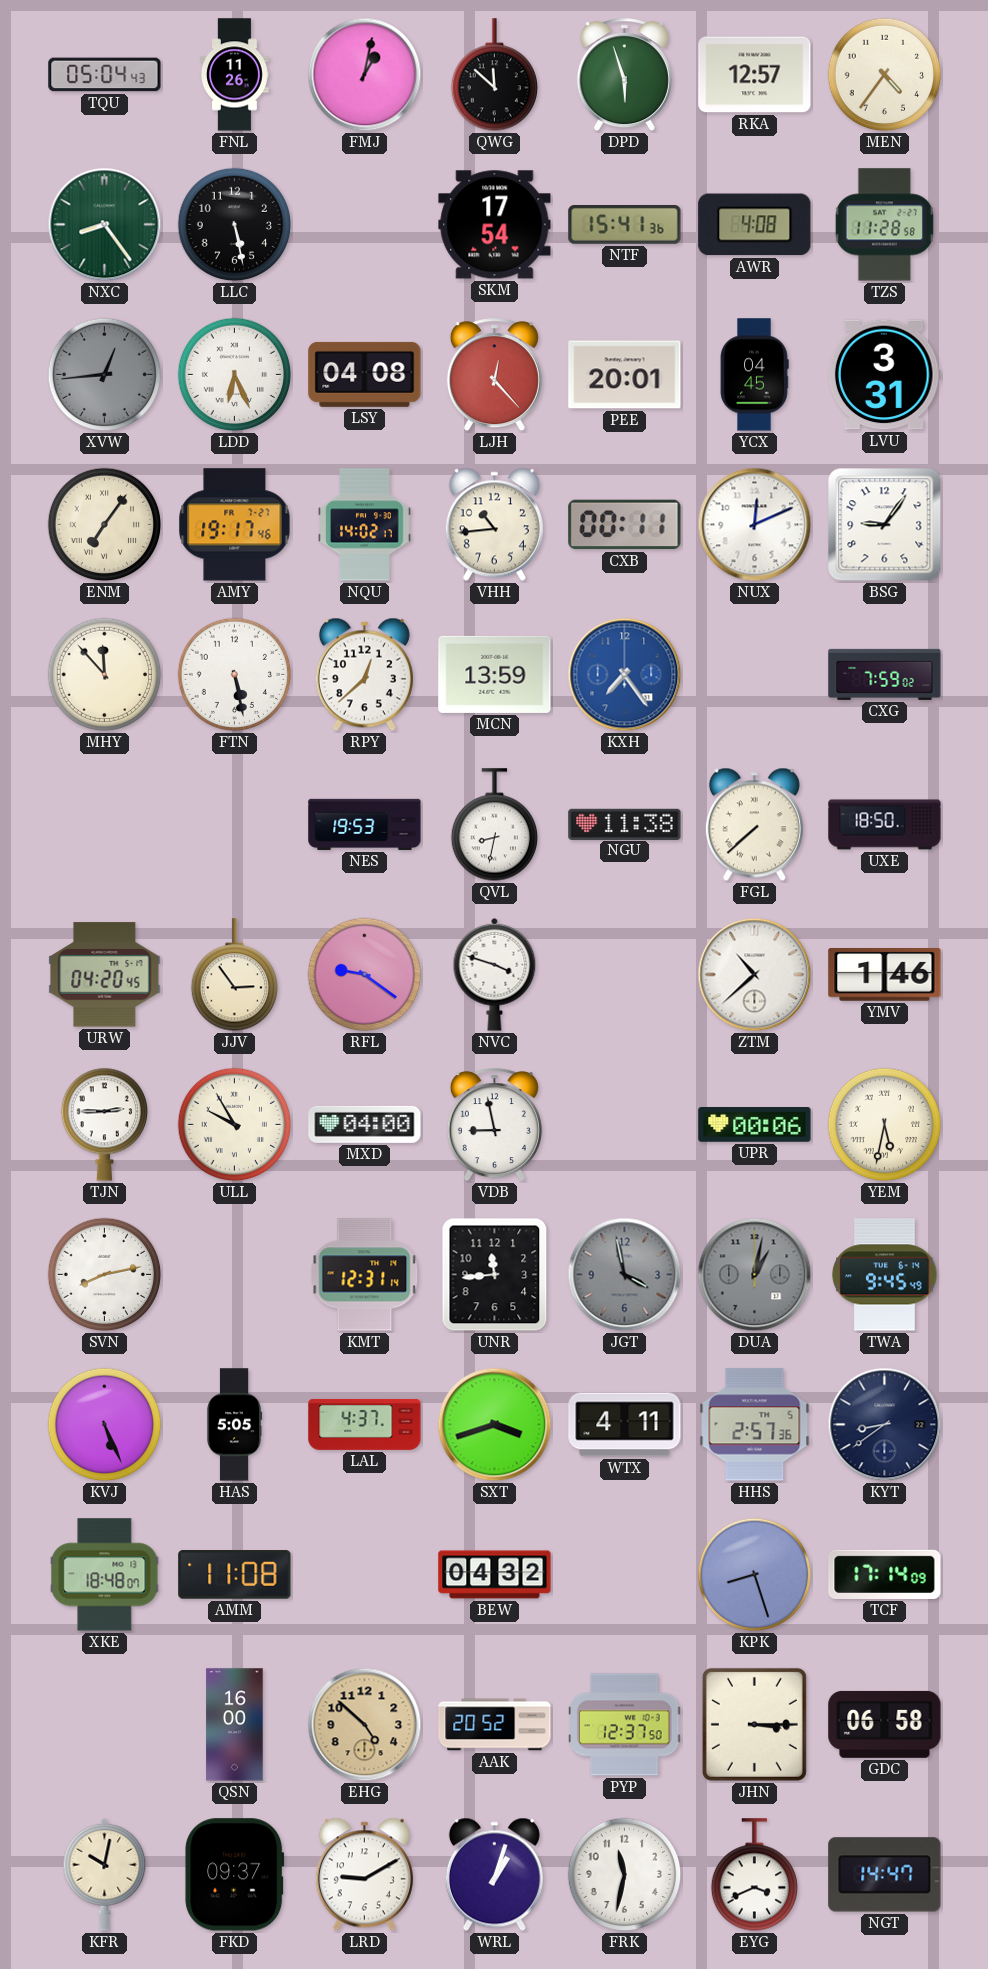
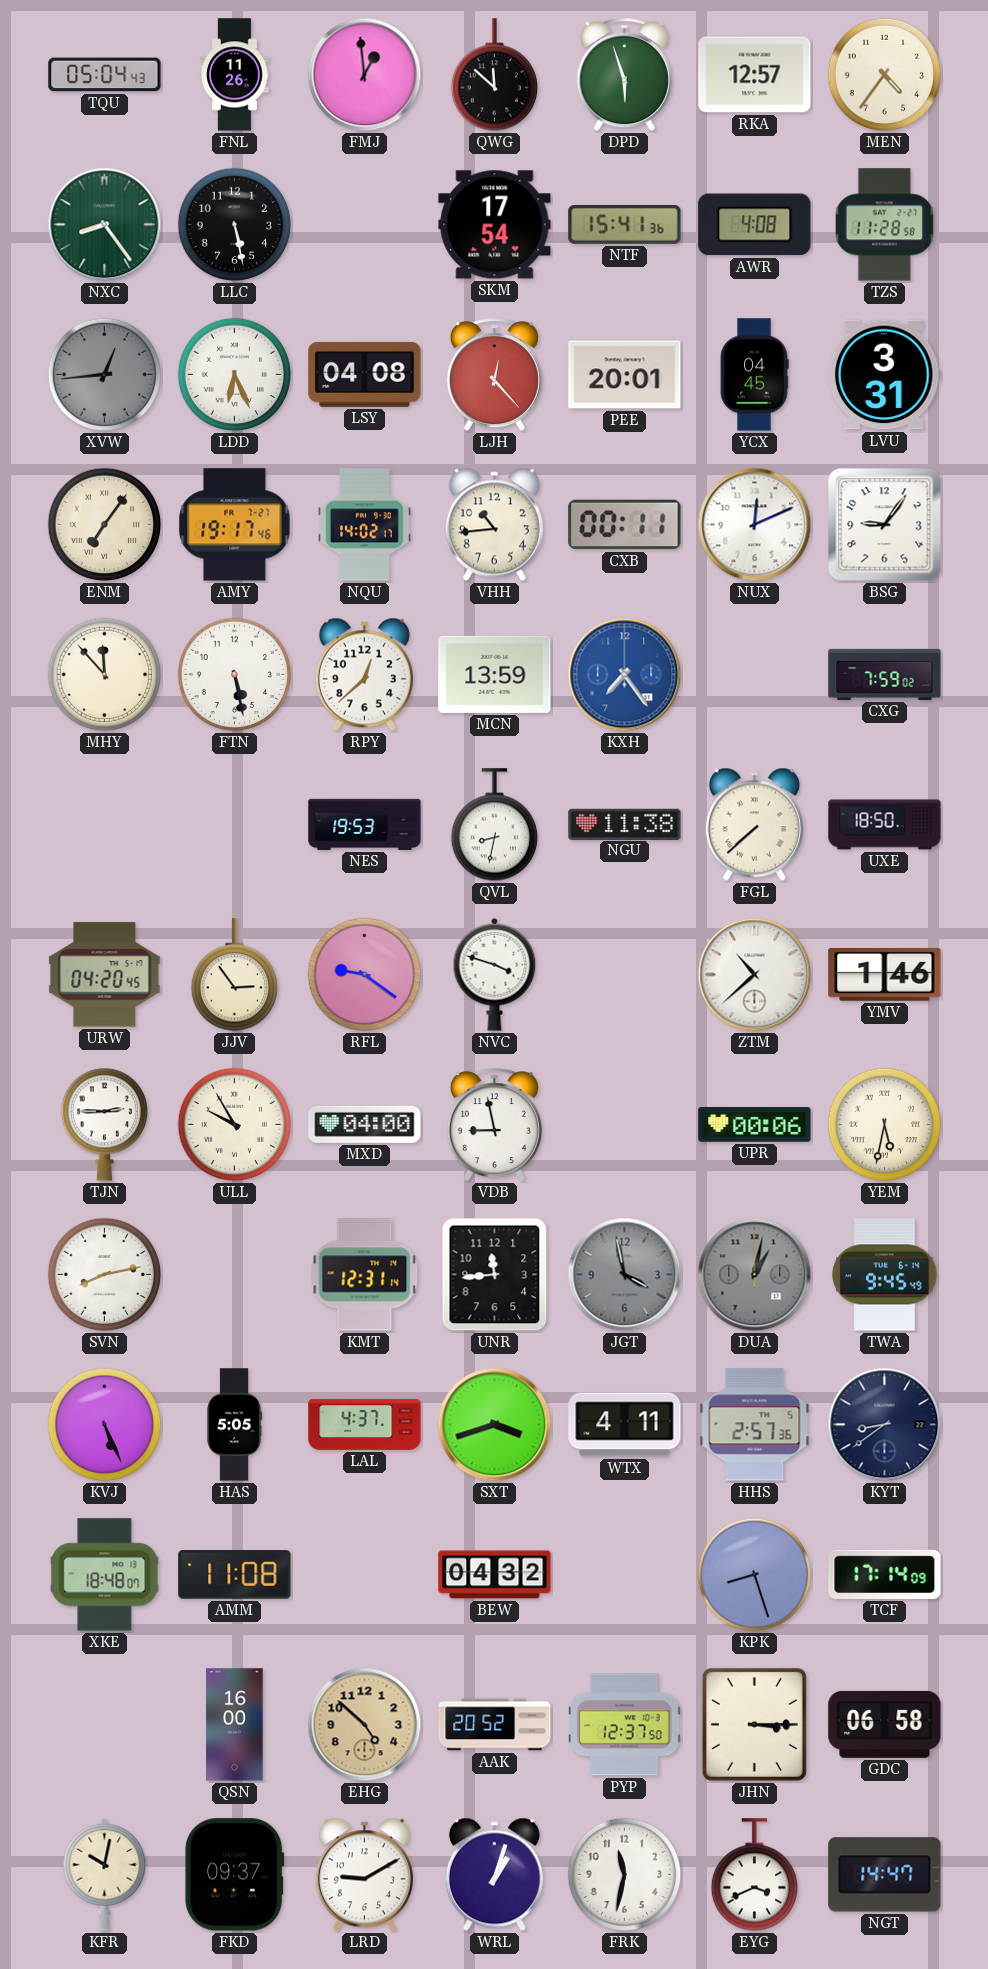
FMJ: 1:02 -> 12:59 (365, 75)
